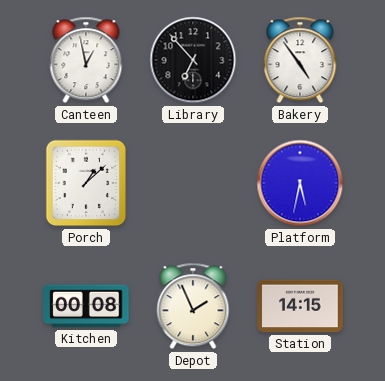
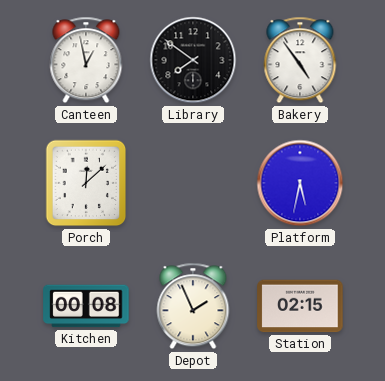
Library: 6:53 -> 7:51 (193, 60)
Porch: 1:08 -> 12:08 (86, 183)
Station: 14:15 -> 02:15 (300, 306)
